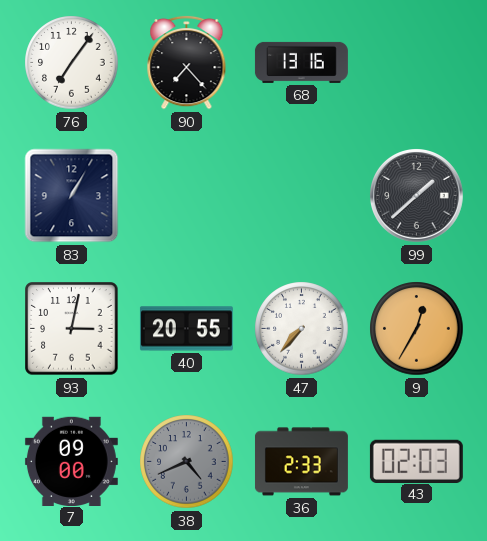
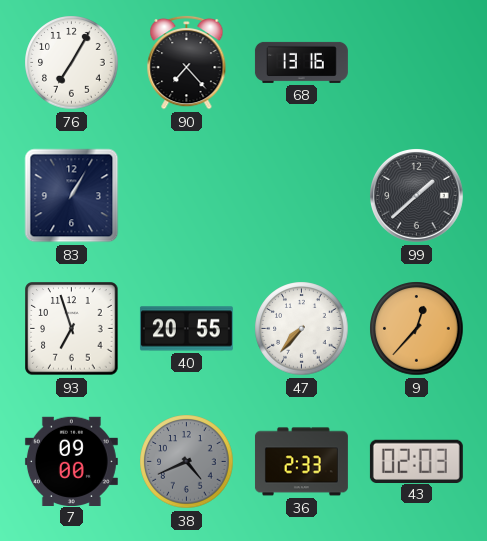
76: 7:06 -> 7:05 (72, 63)
93: 3:02 -> 6:57 (72, 329)
9: 12:35 -> 12:37 (417, 329)
